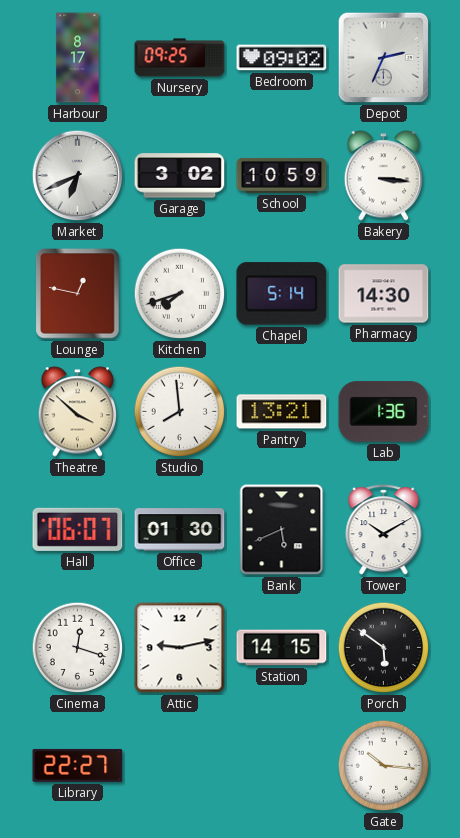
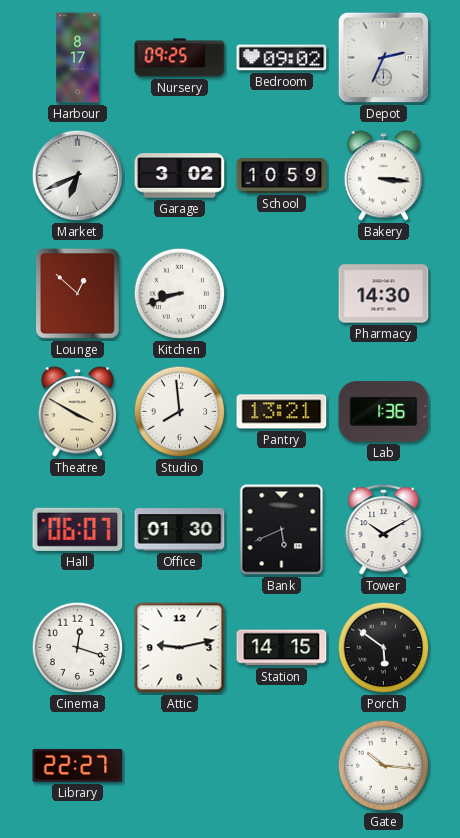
Lounge: 12:47 -> 12:52 (78, 294)
Kitchen: 7:42 -> 8:42 (180, 294)
Chapel: 5:14 -> none (282, 294)
Theatre: 3:52 -> 3:50 (78, 412)
